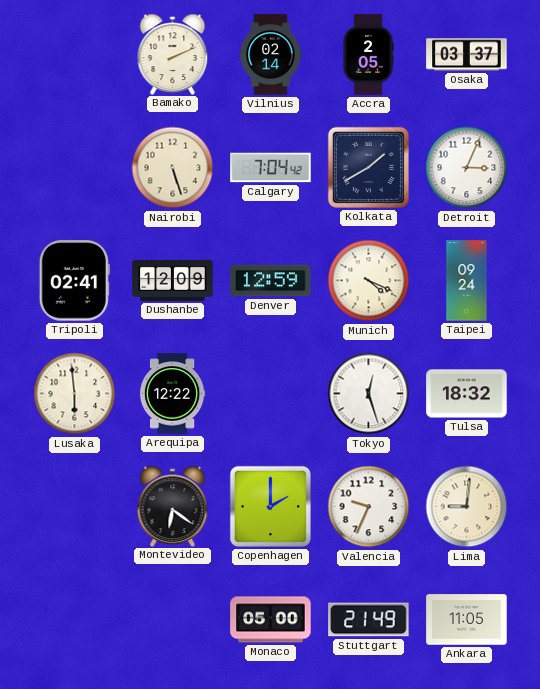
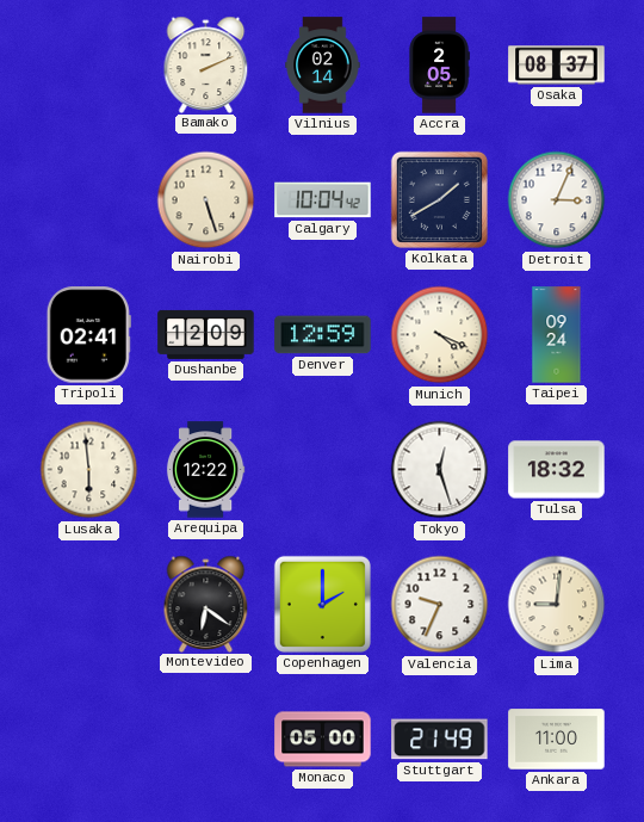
Osaka: 03:37 -> 08:37 (557, 66)
Calgary: 7:04 -> 10:04 (323, 200)
Ankara: 11:05 -> 11:00 (557, 740)
